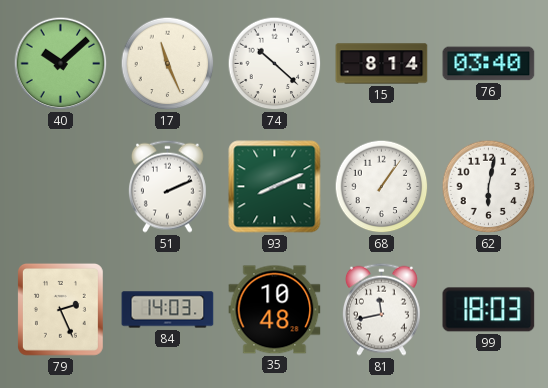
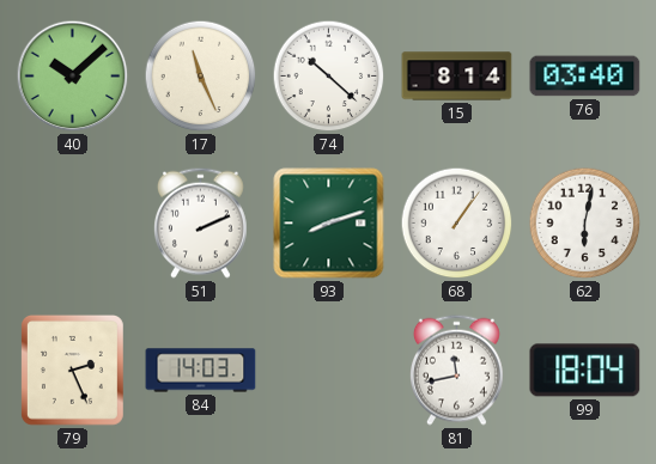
93: 8:11 -> 8:12 (329, 224)
35: 10:48 -> none (275, 310)
99: 18:03 -> 18:04 (585, 371)
